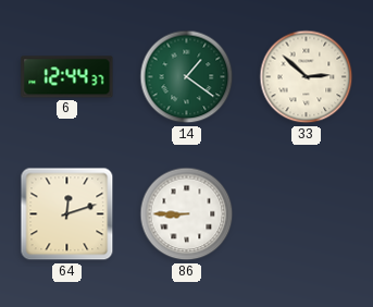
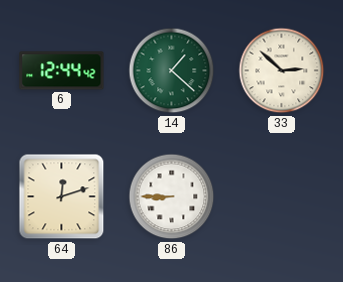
6: 12:44:37 -> 12:44:42 (62, 71)
14: 1:21 -> 1:22 (172, 71)
